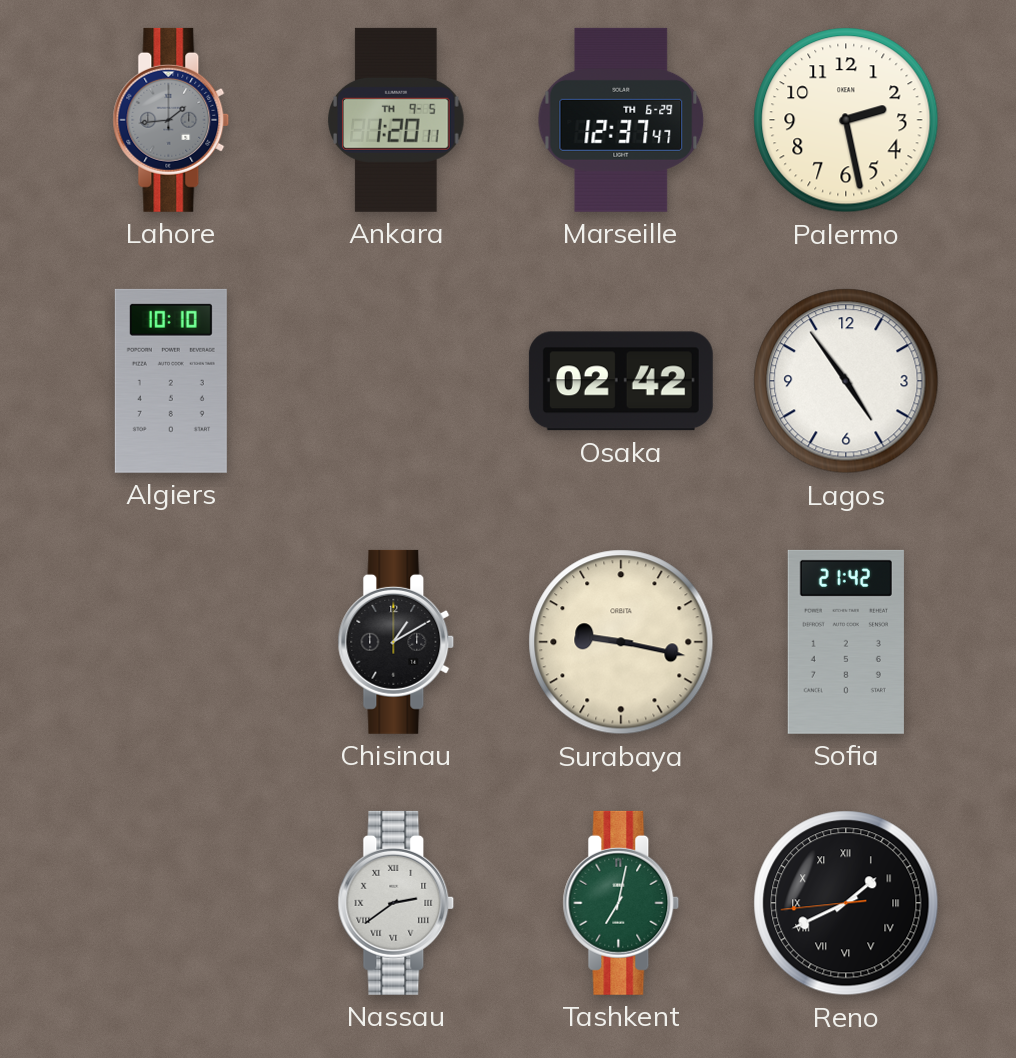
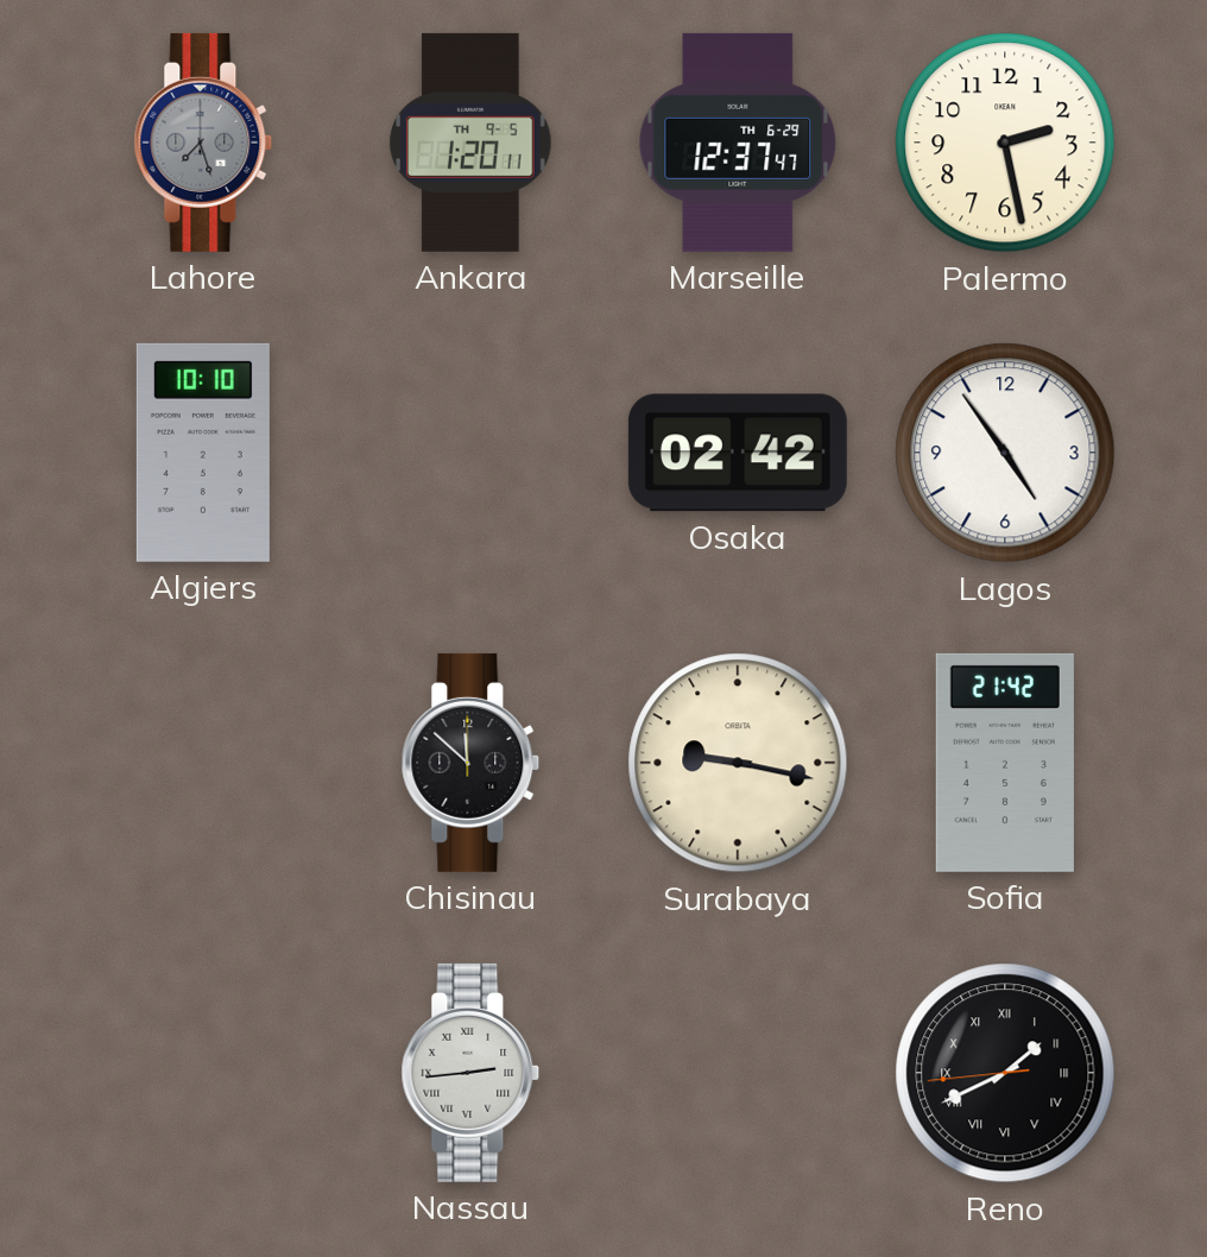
Lahore: 1:44 -> 7:27 (203, 143)
Chisinau: 1:10 -> 11:52 (470, 763)
Nassau: 2:39 -> 2:44 (470, 1073)
Tashkent: 7:02 -> none (621, 903)
